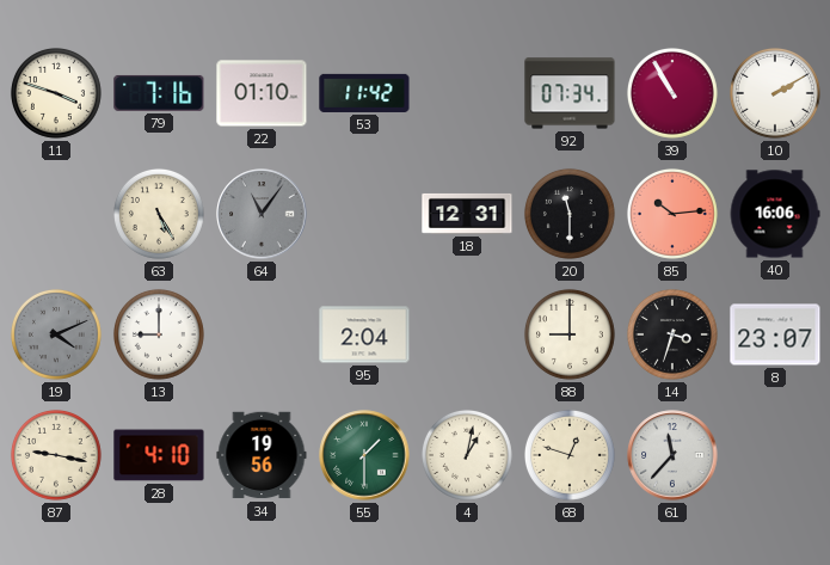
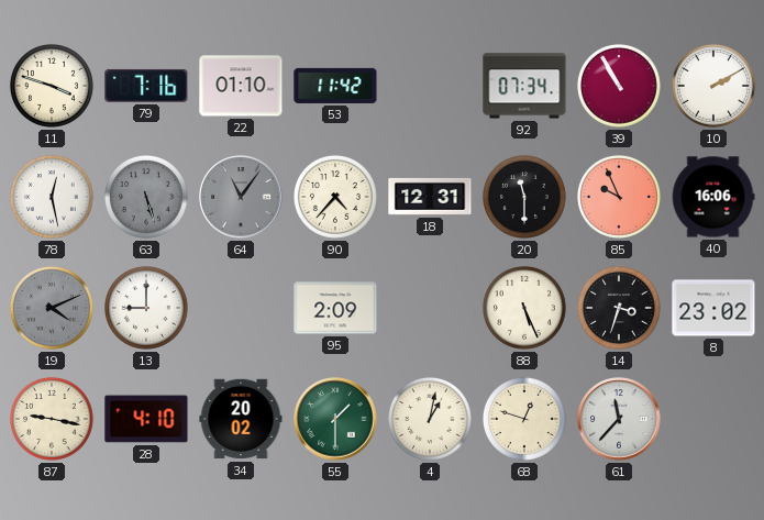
78: none -> 12:28 (52, 197)
63: 5:25 -> 5:27 (146, 197)
63 dial: cream -> grey (146, 197)
90: none -> 4:37 (335, 197)
85: 10:14 -> 9:56 (619, 197)
95: 2:04 -> 2:09 (335, 308)
88: 9:00 -> 5:26 (524, 308)
8: 23:07 -> 23:02 (713, 308)
34: 19:56 -> 20:02 (241, 419)
